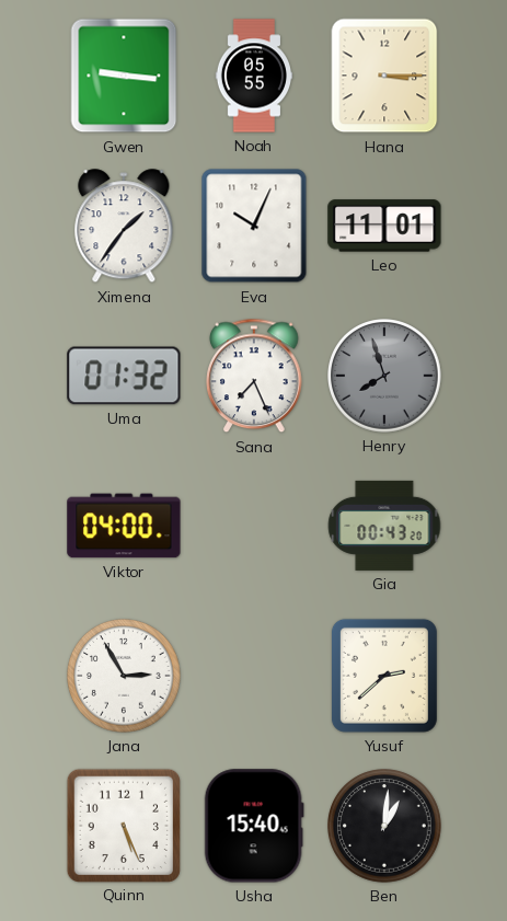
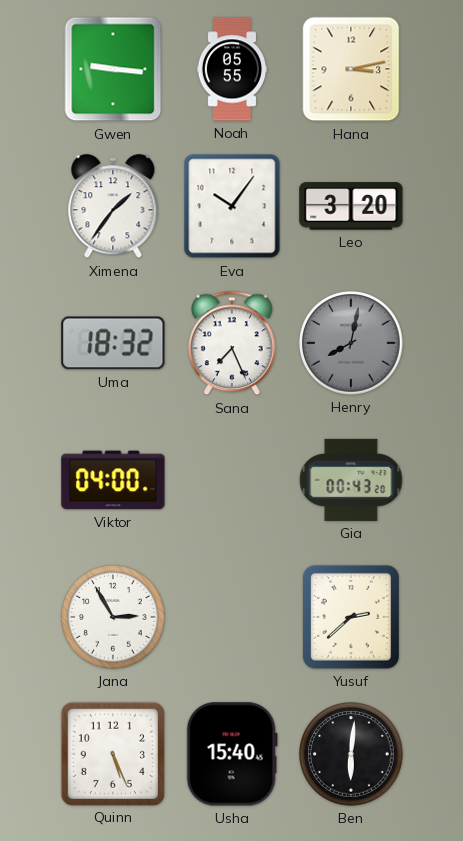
Hana: 3:15 -> 3:13 (351, 69)
Eva: 10:04 -> 10:06 (232, 206)
Leo: 11:01 -> 3:20 (351, 206)
Uma: 01:32 -> 18:32 (113, 343)
Henry: 7:57 -> 8:02 (351, 343)
Ben: 1:01 -> 6:01 (351, 754)
